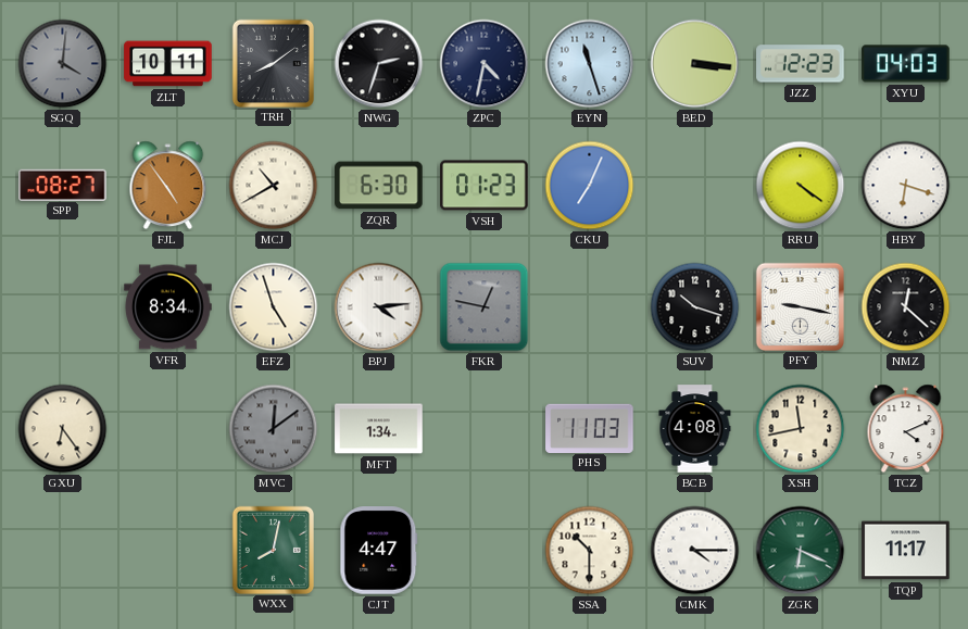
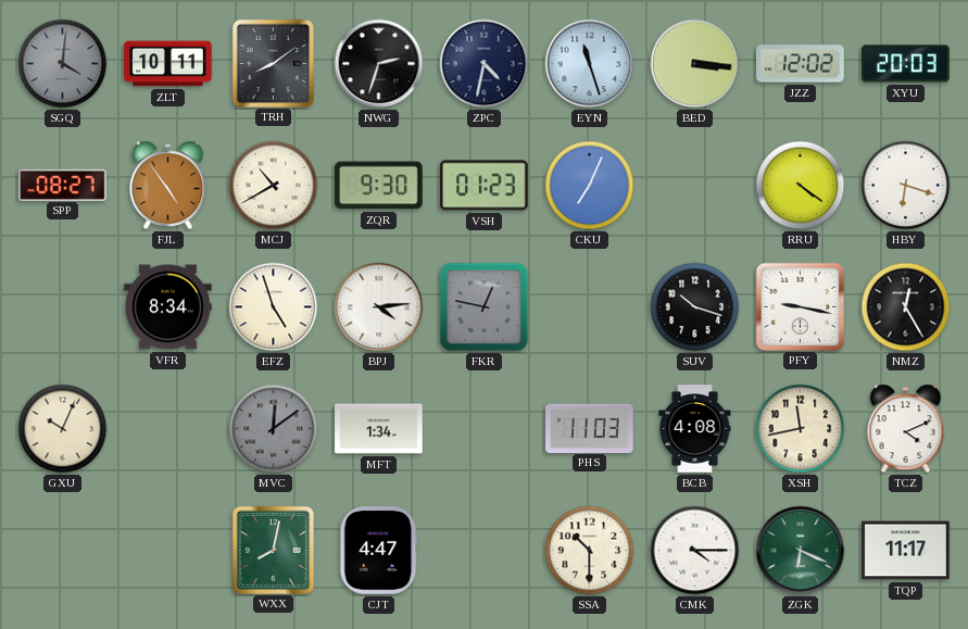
JZZ: 12:23 -> 12:02 (801, 64)
XYU: 04:03 -> 20:03 (906, 64)
ZQR: 6:30 -> 9:30 (379, 186)
NMZ: 12:22 -> 12:25 (906, 307)
GXU: 6:24 -> 10:04 (63, 429)
